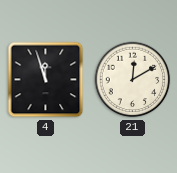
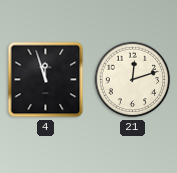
21: 12:10 -> 12:12 (133, 80)
